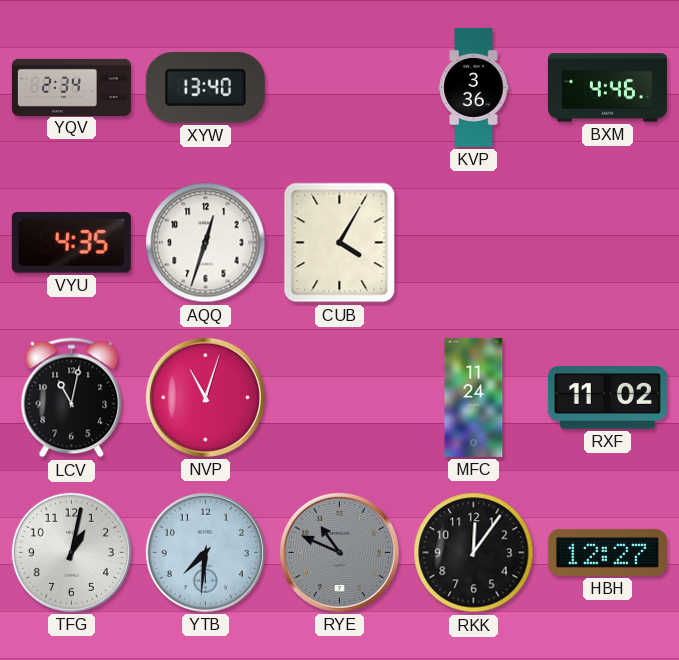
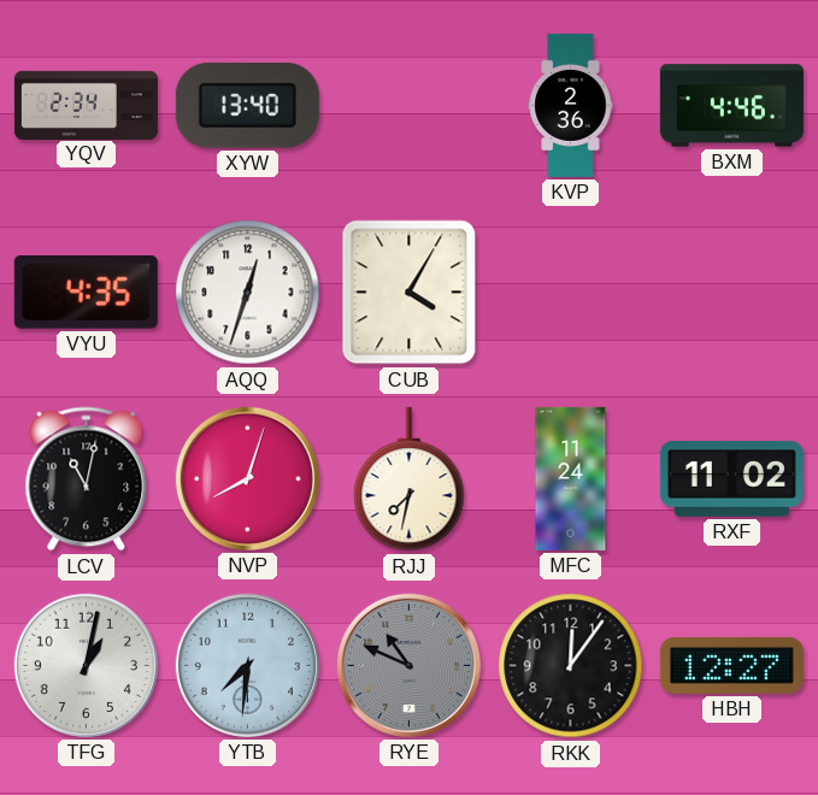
KVP: 3:36 -> 2:36 (571, 105)
NVP: 11:03 -> 8:03 (247, 478)
RJJ: none -> 7:32 (410, 479)
